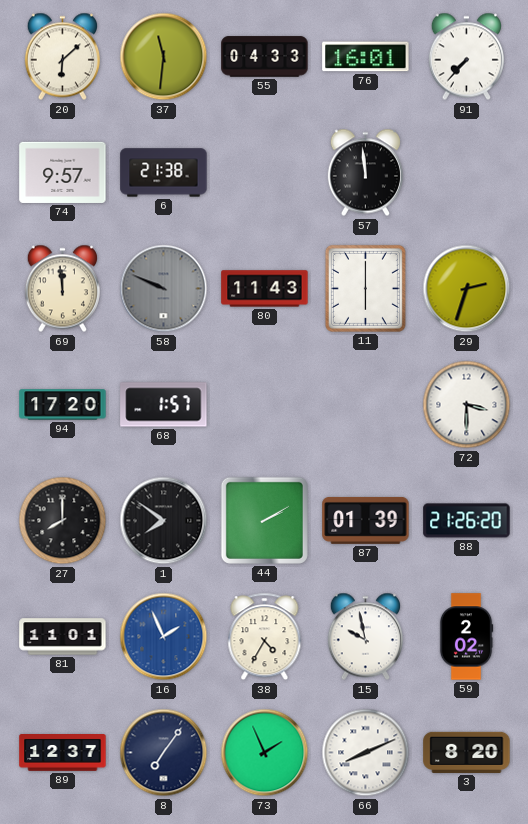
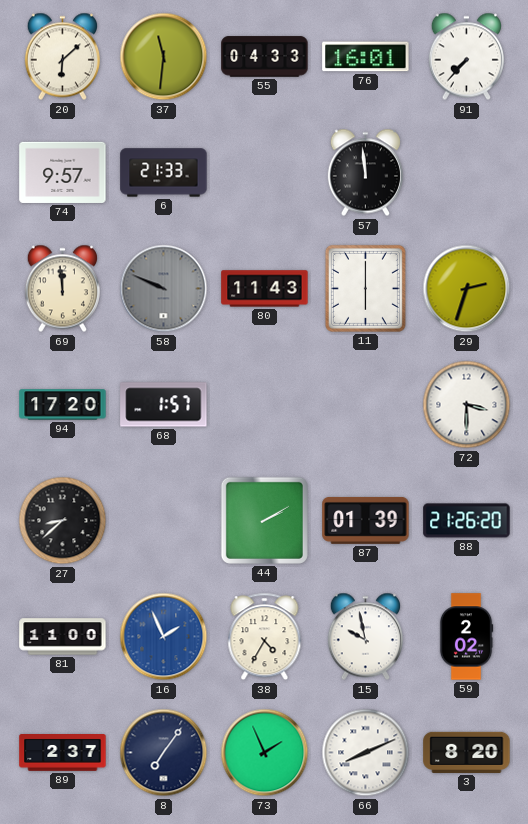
6: 21:38 -> 21:33 (164, 173)
27: 8:00 -> 8:38 (63, 521)
1: 7:51 -> none (164, 521)
81: 11:01 -> 11:00 (63, 637)
89: 12:37 -> 2:37 (63, 753)
